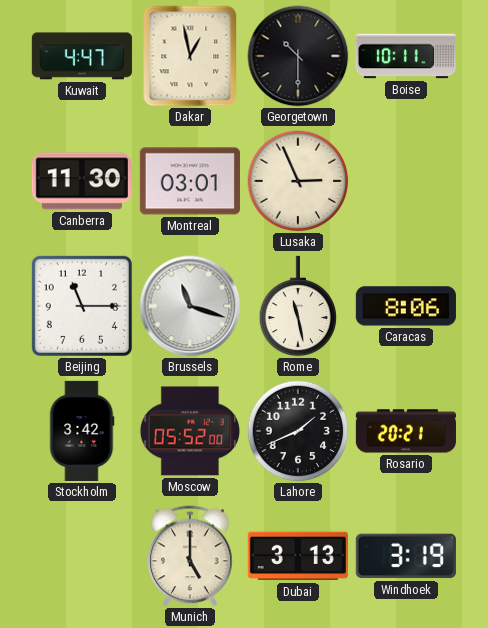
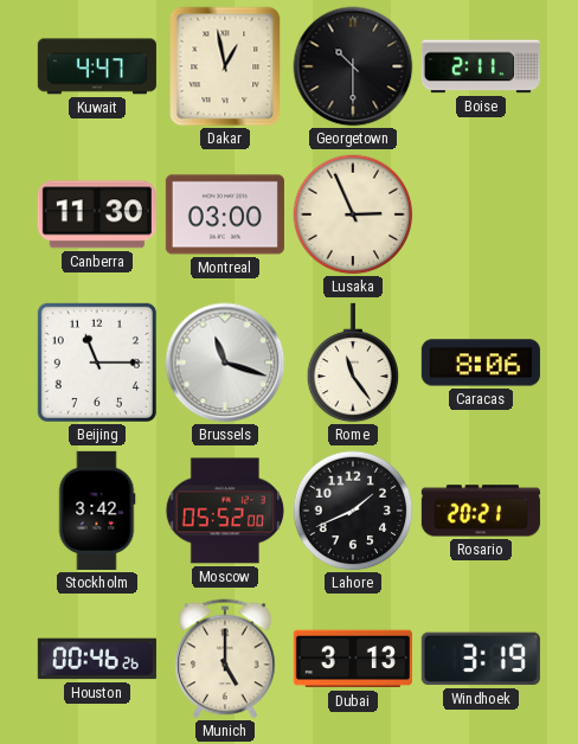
Boise: 10:11 -> 2:11 (481, 66)
Montreal: 03:01 -> 03:00 (225, 214)
Rome: 11:28 -> 11:24 (353, 363)
Houston: none -> 00:46 (97, 659)
